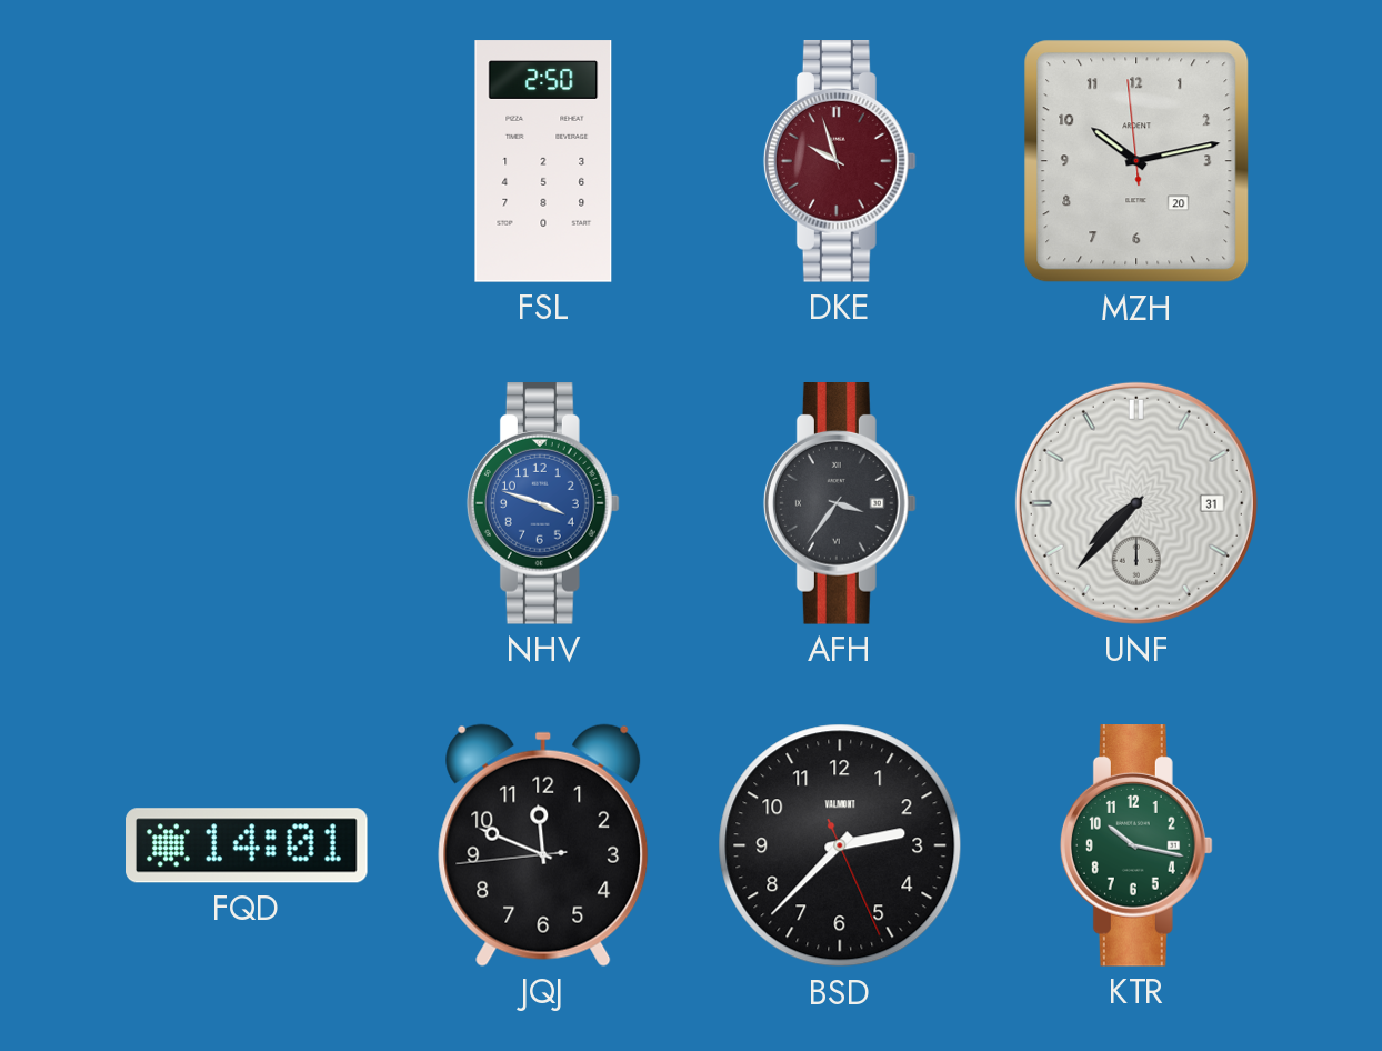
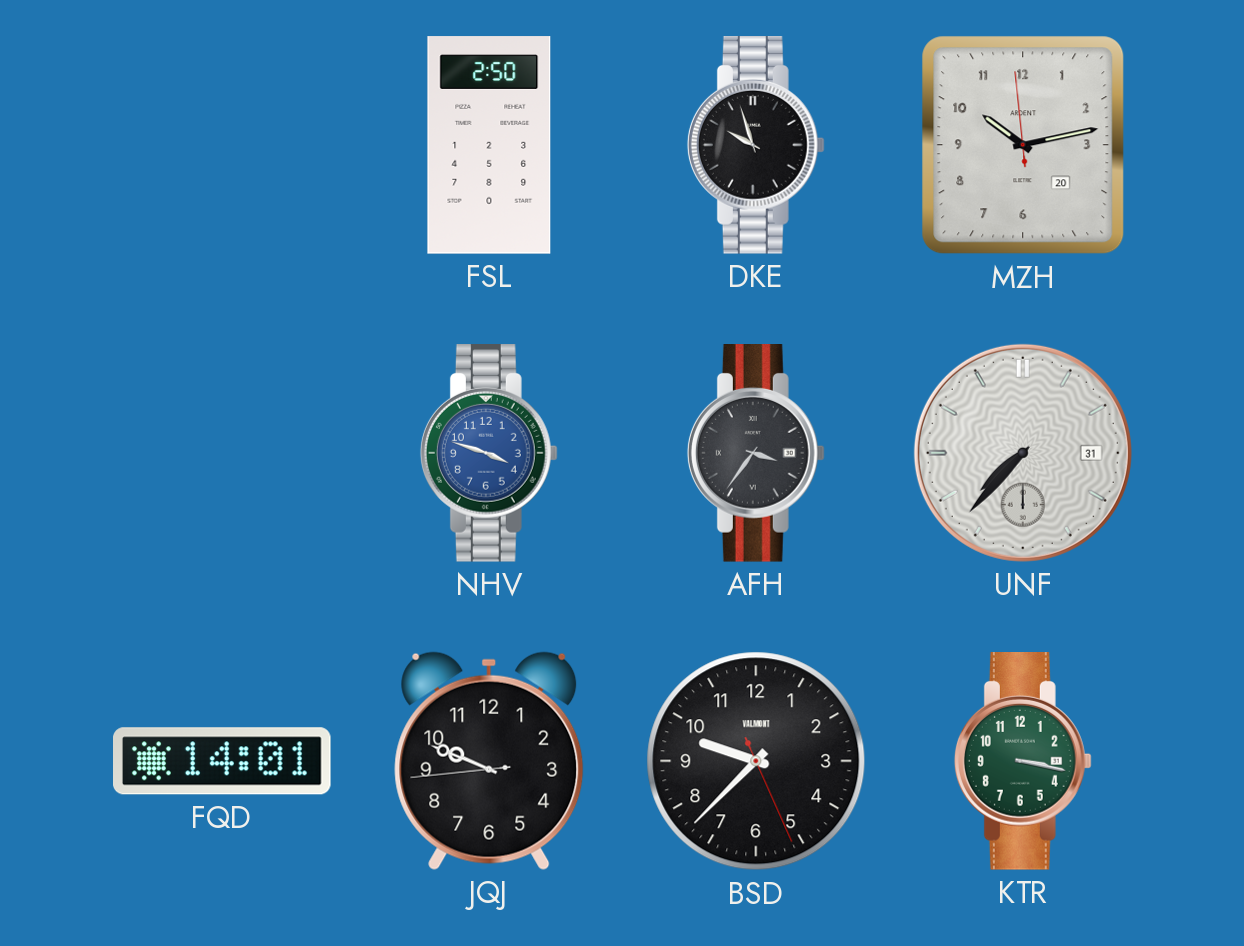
DKE dial: burgundy -> black (756, 146)
JQJ: 11:48 -> 9:48 (489, 761)
BSD: 2:37 -> 9:37 (756, 761)
KTR: 10:17 -> 3:17 (1023, 762)
